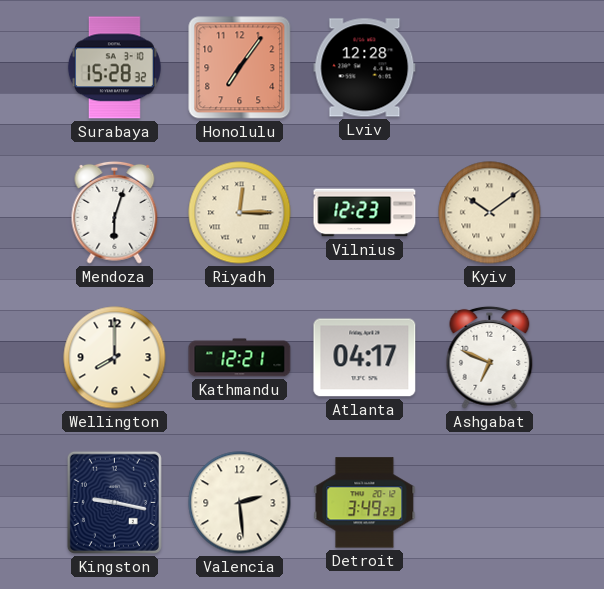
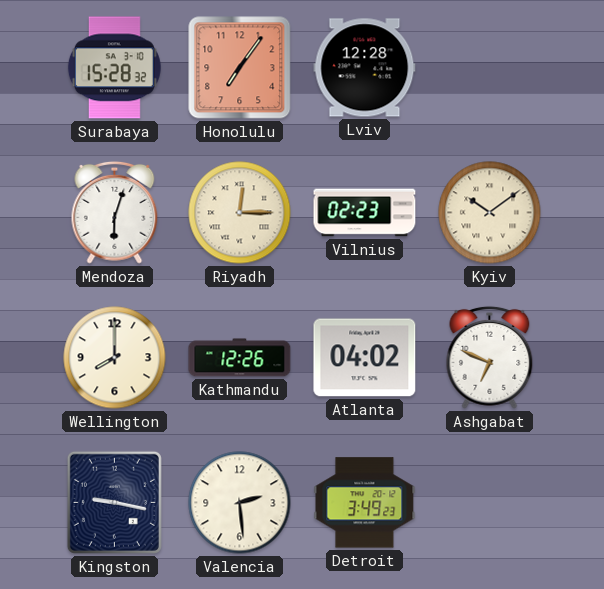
Vilnius: 12:23 -> 02:23 (365, 213)
Kathmandu: 12:21 -> 12:26 (240, 358)
Atlanta: 04:17 -> 04:02 (365, 358)
